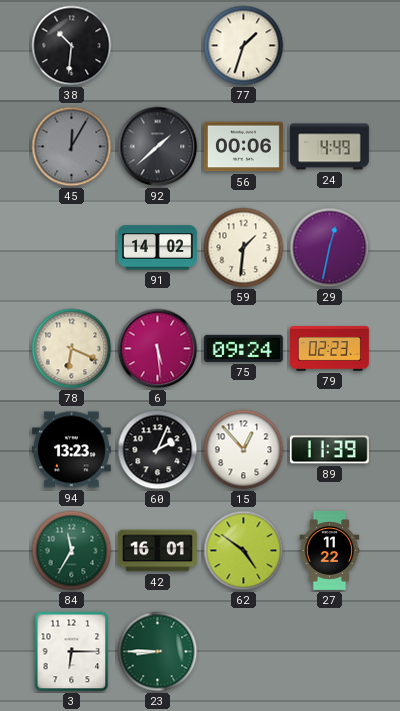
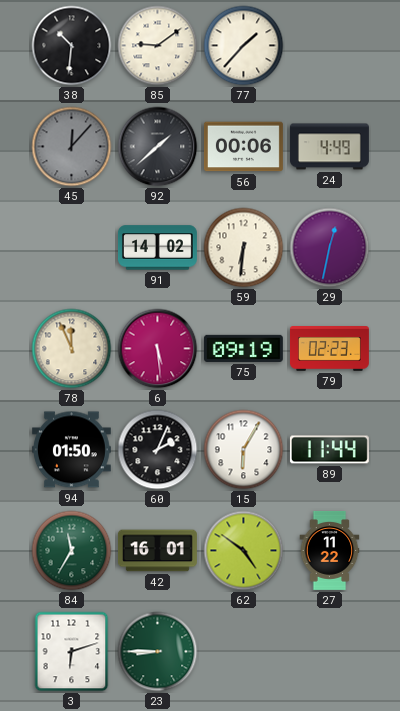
85: none -> 9:09 (158, 46)
77: 1:33 -> 1:37 (244, 46)
45: 12:05 -> 12:07 (72, 147)
59: 1:31 -> 6:31 (244, 248)
78: 6:19 -> 11:56 (72, 349)
75: 09:24 -> 09:19 (243, 348)
94: 13:23 -> 01:50 (71, 450)
15: 12:53 -> 6:05 (244, 450)
89: 11:39 -> 11:44 (329, 450)
3: 6:15 -> 6:12 (72, 652)
